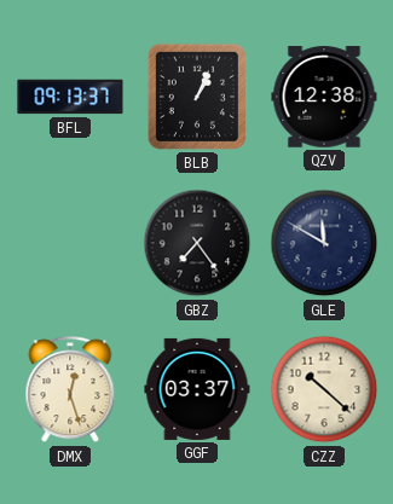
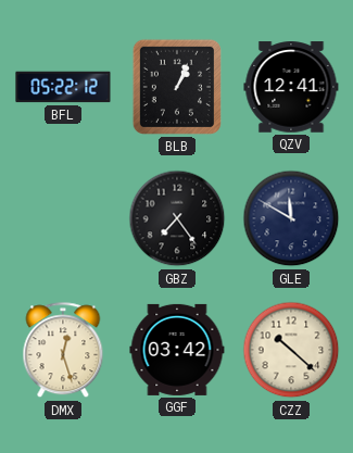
BFL: 09:13 -> 05:22 (63, 87)
QZV: 12:38 -> 12:41 (291, 87)
GGF: 03:37 -> 03:42 (177, 350)
